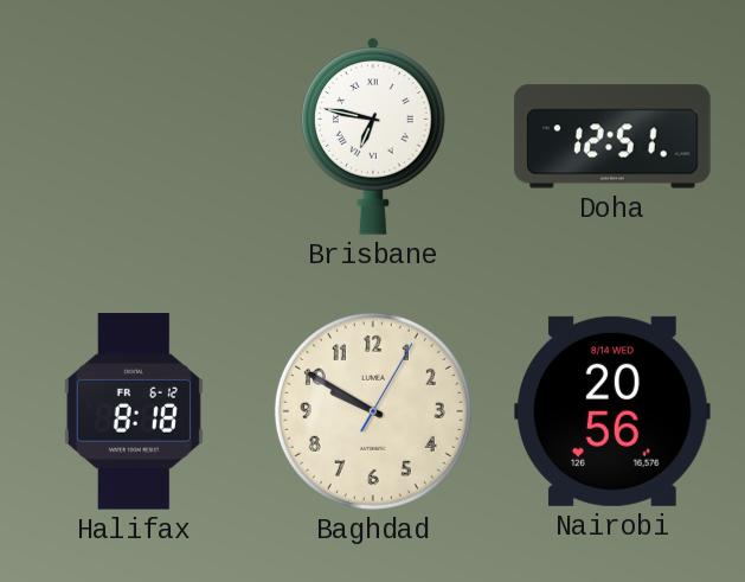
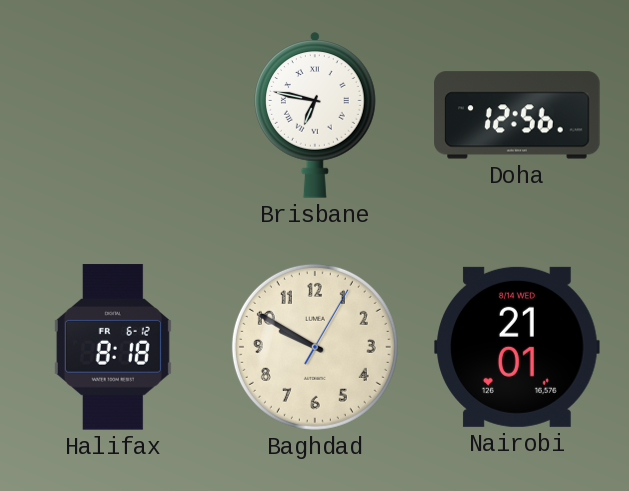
Doha: 12:51 -> 12:56 (517, 115)
Nairobi: 20:56 -> 21:01 (517, 347)
